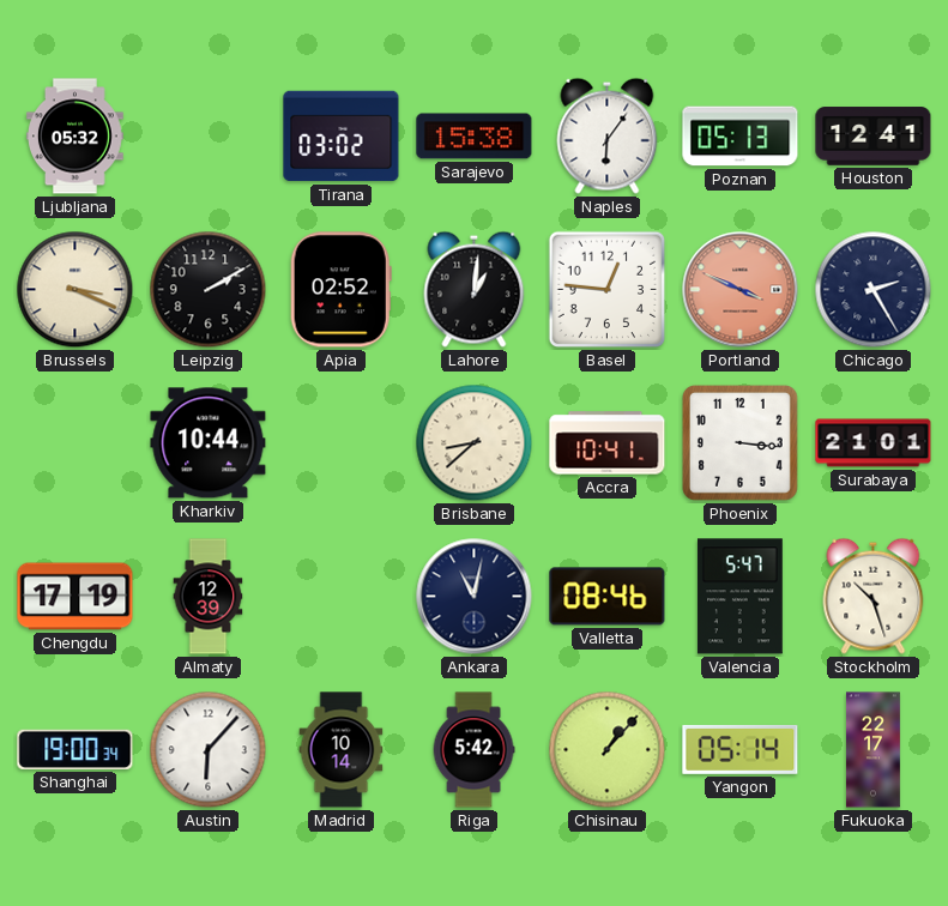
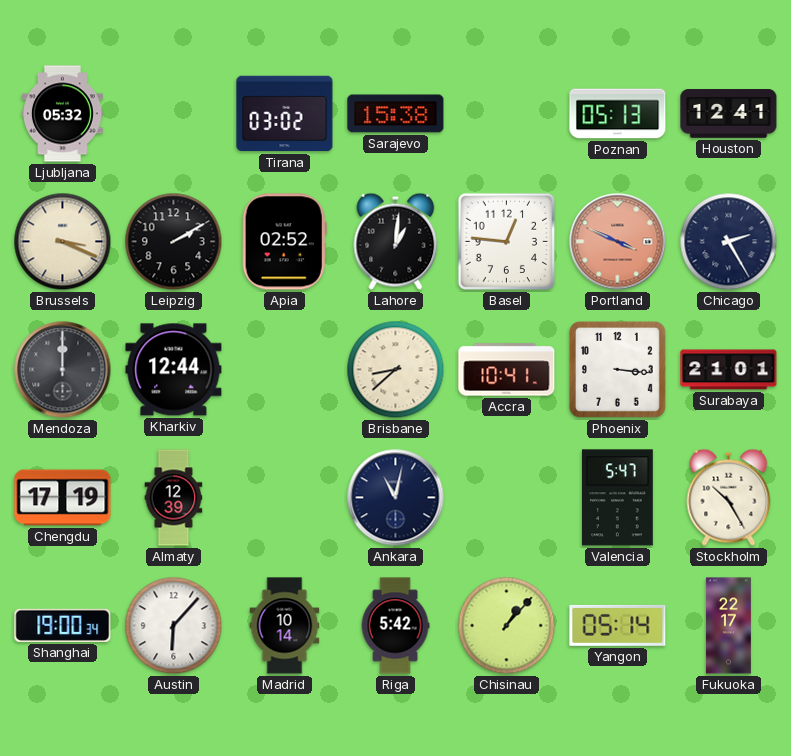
Naples: 6:06 -> none (608, 135)
Mendoza: none -> 12:00 (63, 370)
Kharkiv: 10:44 -> 12:44 (174, 370)
Valletta: 08:46 -> none (608, 597)
Stockholm: 10:27 -> 10:25 (729, 497)
